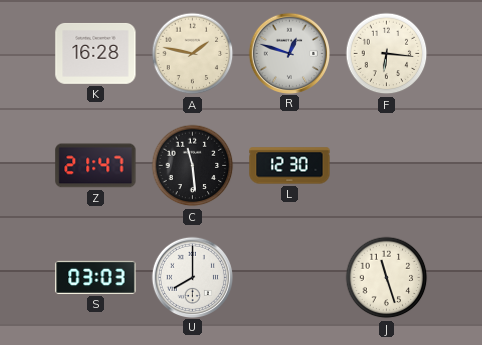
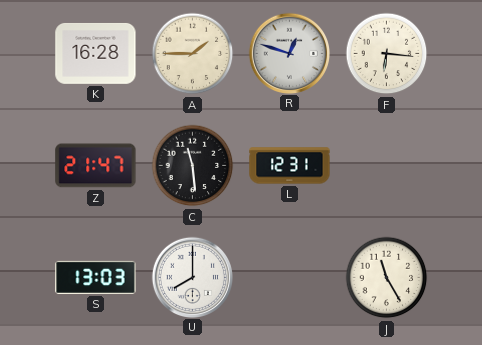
A: 1:47 -> 1:45 (193, 54)
L: 12:30 -> 12:31 (290, 166)
S: 03:03 -> 13:03 (96, 277)
J: 11:27 -> 11:25 (387, 278)
